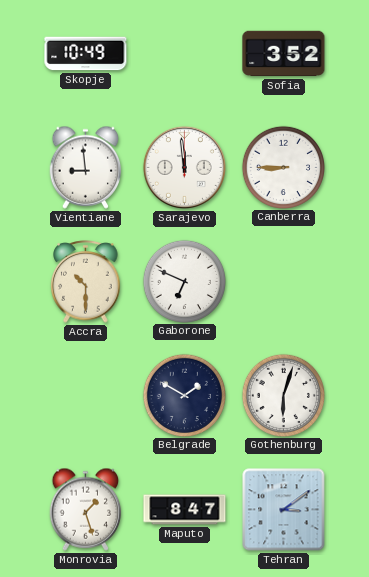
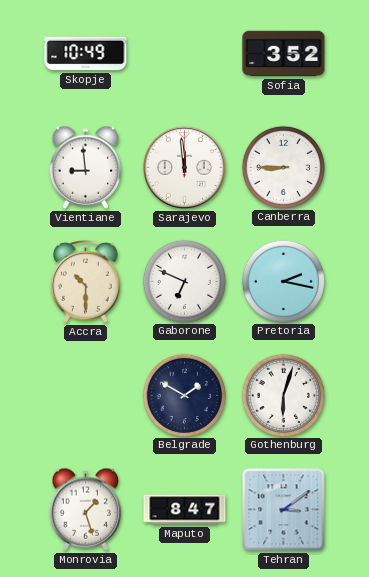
Pretoria: none -> 2:17 (283, 281)
